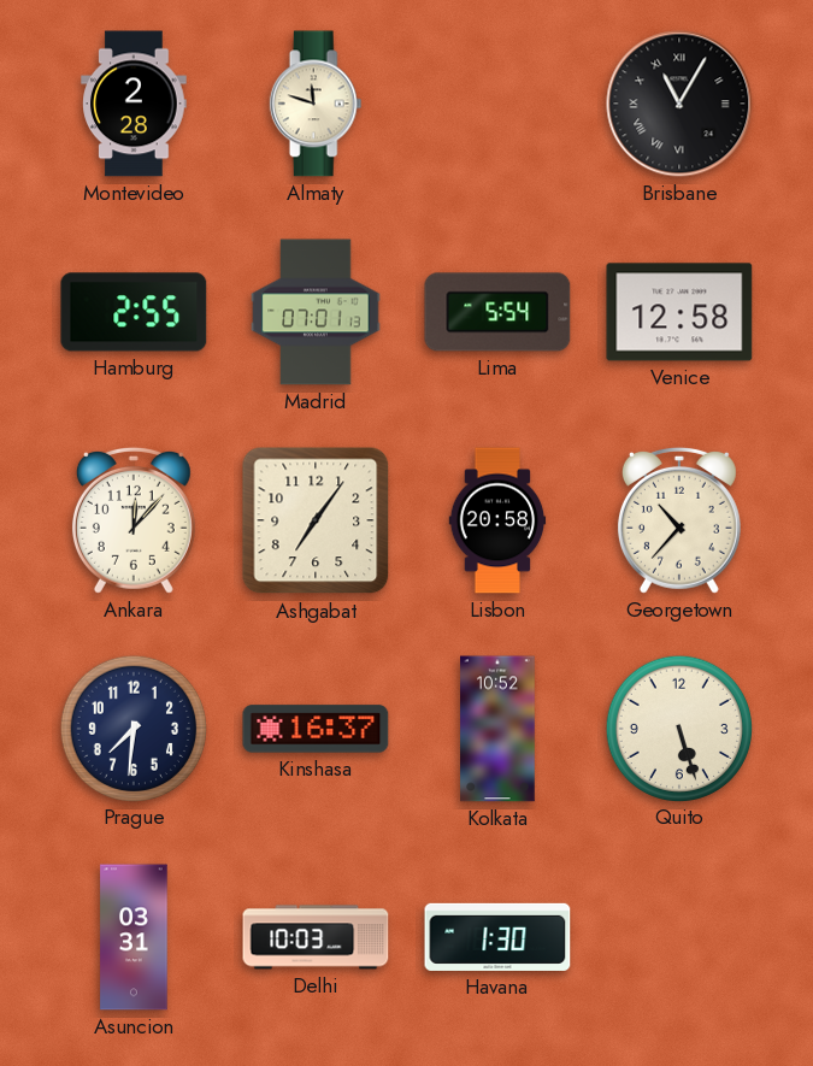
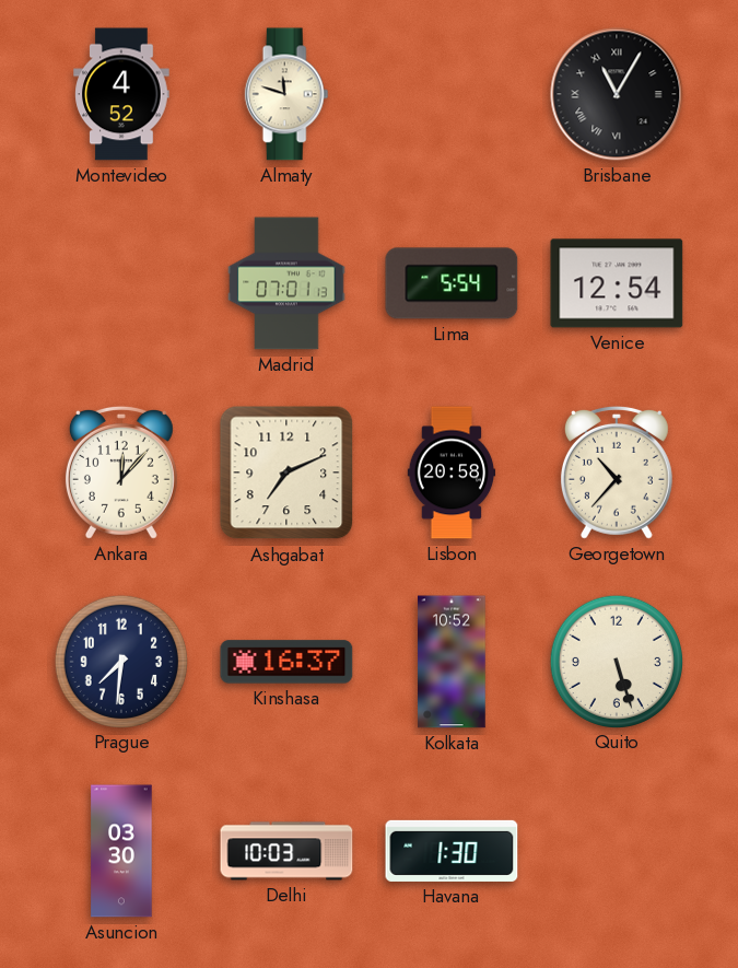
Montevideo: 2:28 -> 4:52 (121, 94)
Hamburg: 2:55 -> none (134, 312)
Venice: 12:58 -> 12:54 (617, 283)
Ashgabat: 7:06 -> 7:11 (286, 473)
Asuncion: 03:31 -> 03:30 (121, 851)
